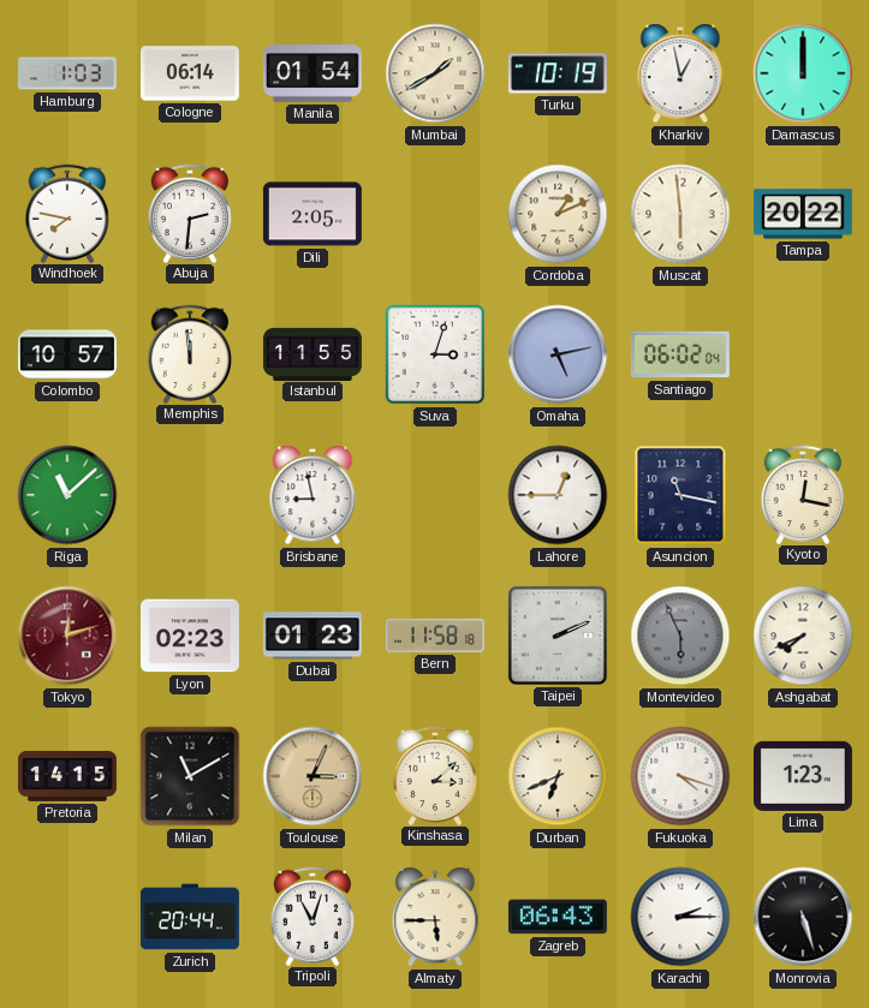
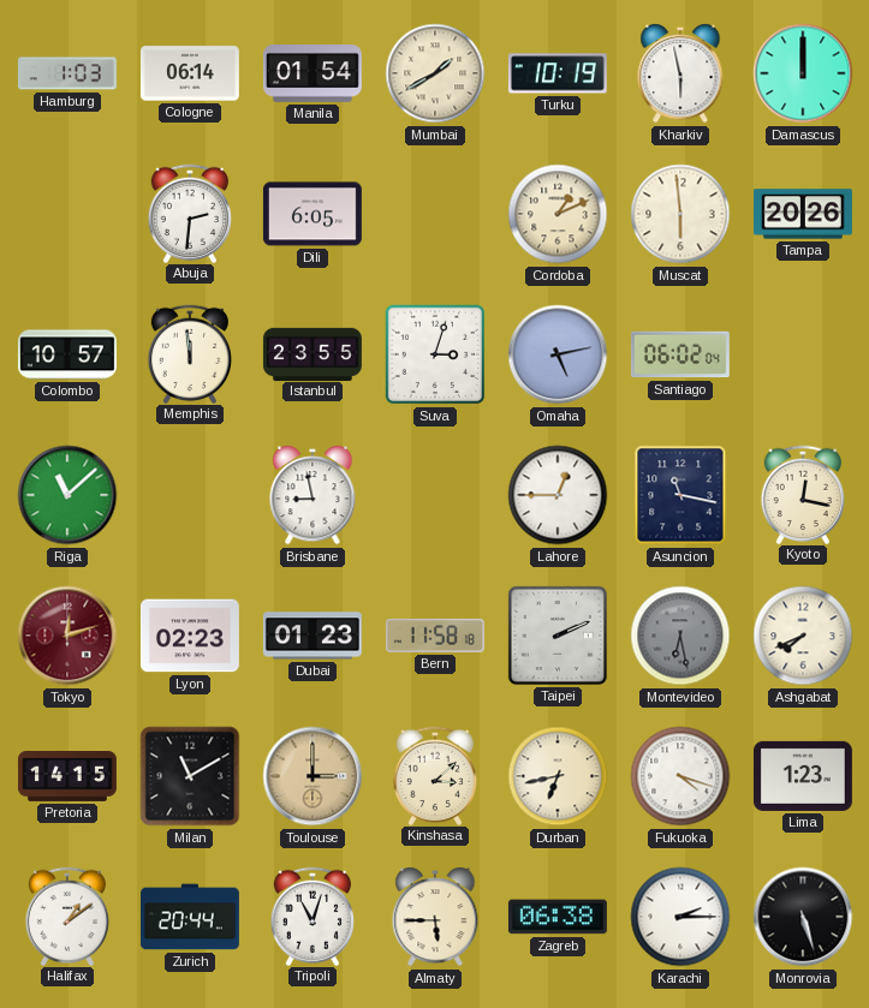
Kharkiv: 12:58 -> 5:58 (680, 73)
Windhoek: 7:47 -> none (66, 213)
Dili: 2:05 -> 6:05 (313, 214)
Tampa: 20:22 -> 20:26 (803, 214)
Istanbul: 11:55 -> 23:55 (313, 353)
Montevideo: 5:56 -> 6:28 (680, 636)
Toulouse: 3:04 -> 3:00 (313, 776)
Durban: 6:41 -> 6:43 (558, 776)
Halifax: none -> 1:09 (66, 915)
Zagreb: 06:43 -> 06:38 (558, 917)
